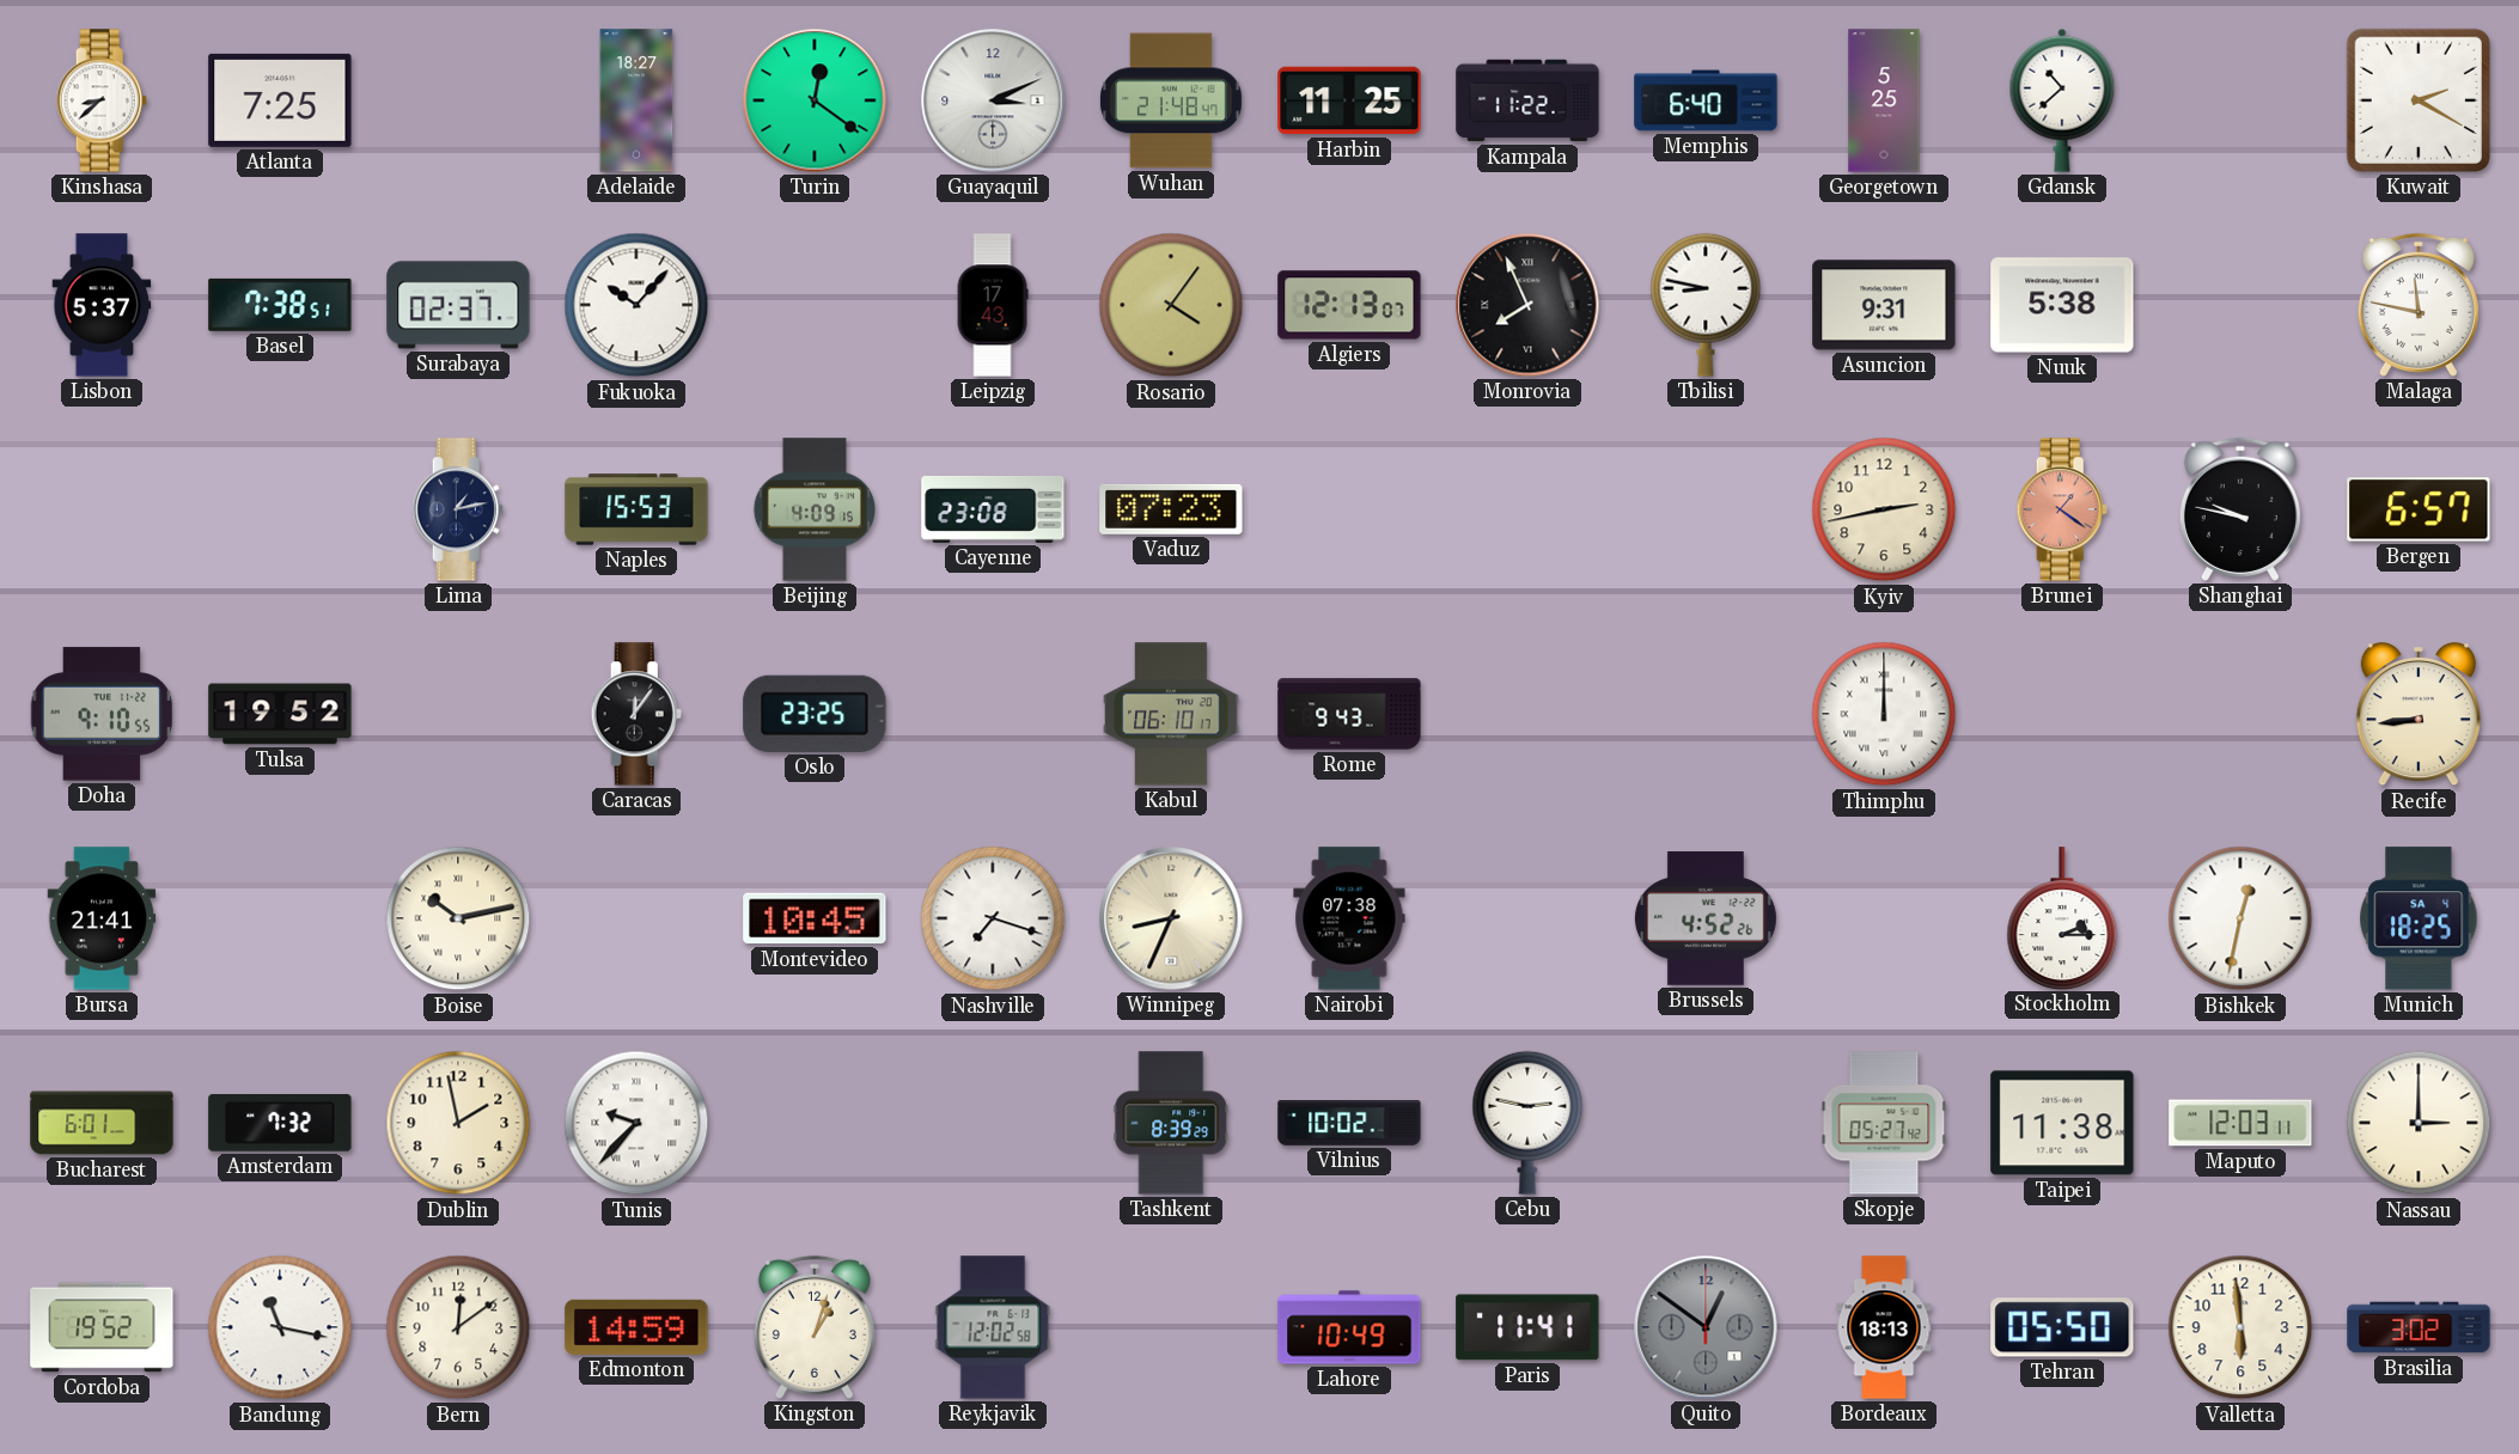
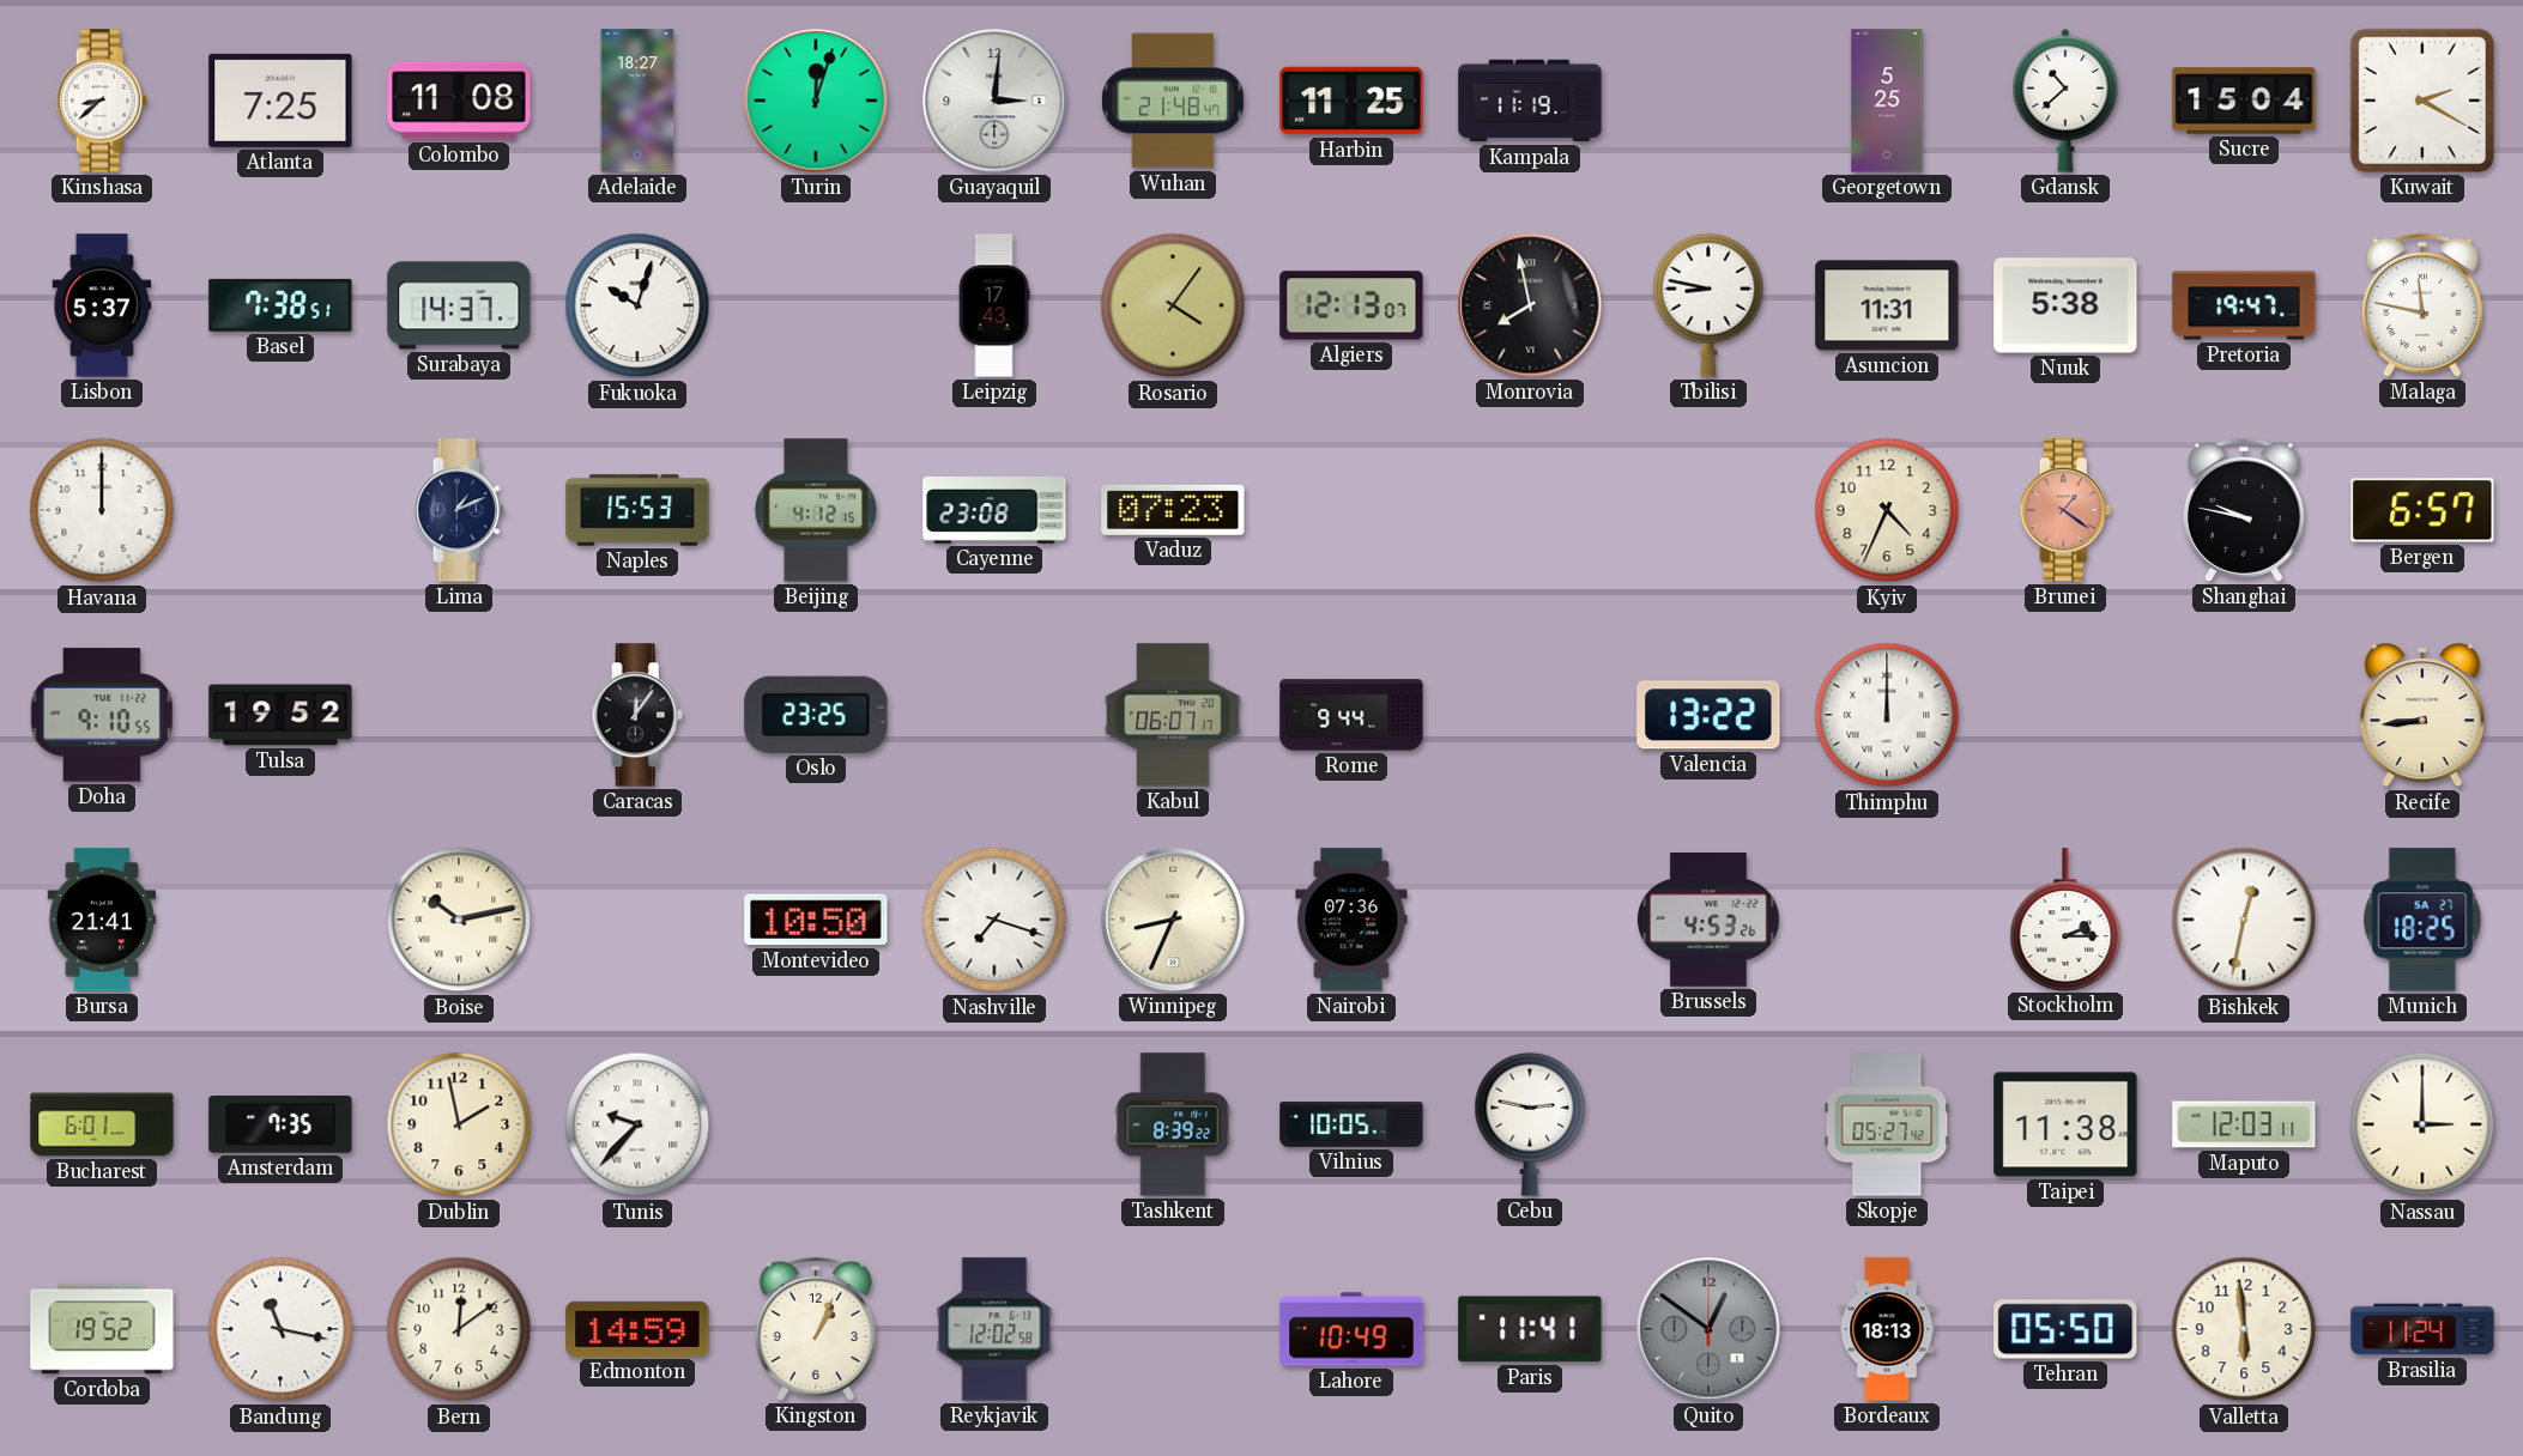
Colombo: none -> 11:08 (459, 101)
Turin: 12:21 -> 12:03 (816, 101)
Guayaquil: 3:11 -> 3:01 (994, 101)
Kampala: 11:22 -> 11:19 (1530, 101)
Memphis: 6:40 -> none (1706, 100)
Sucre: none -> 15:04 (2244, 101)
Surabaya: 02:37 -> 14:37 (459, 305)
Fukuoka: 10:07 -> 10:03 (637, 305)
Monrovia: 7:56 -> 7:58 (1530, 305)
Asuncion: 9:31 -> 11:31 (1887, 305)
Pretoria: none -> 19:47 (2244, 305)
Havana: none -> 12:00 (102, 510)
Lima: 1:13 -> 1:11 (459, 510)
Beijing: 4:09 -> 4:12 (816, 510)
Kyiv: 2:43 -> 4:34 (1887, 510)
Kabul: 06:10 -> 06:07 (1173, 715)
Rome: 9:43 -> 9:44 (1351, 715)
Valencia: none -> 13:22 (1708, 715)
Montevideo: 10:45 -> 10:50 (816, 920)
Nairobi: 07:38 -> 07:36 (1351, 920)
Brussels: 4:52 -> 4:53 (1708, 921)
Munich date: SA 4 -> SA 27 (2422, 920)
Amsterdam: 7:32 -> 7:35 (280, 1126)
Tashkent: 8:39:29 -> 8:39:22 (1173, 1124)
Vilnius: 10:02 -> 10:05 (1351, 1126)
Kingston: 1:03 -> 1:04 (816, 1329)
Brasilia: 3:02 -> 11:24 (2422, 1329)
